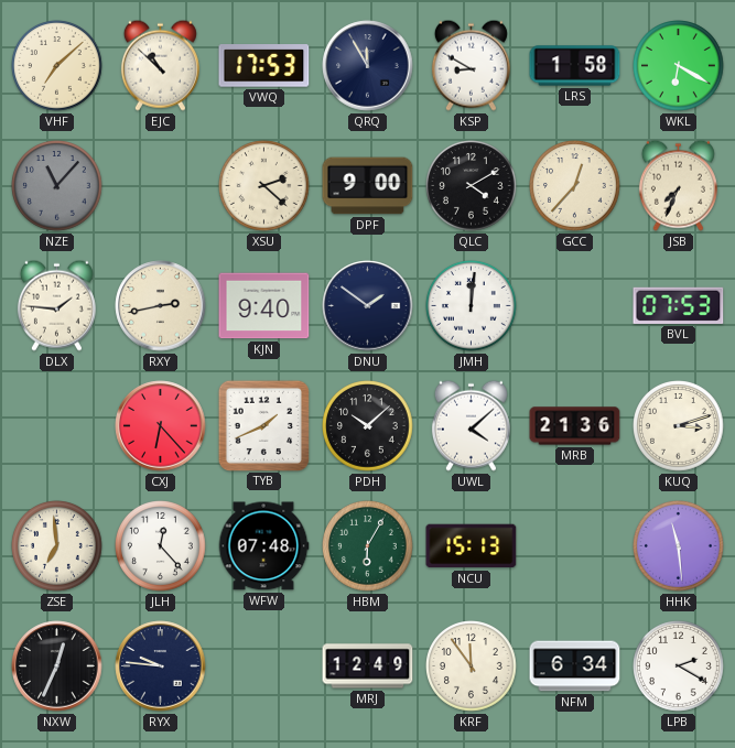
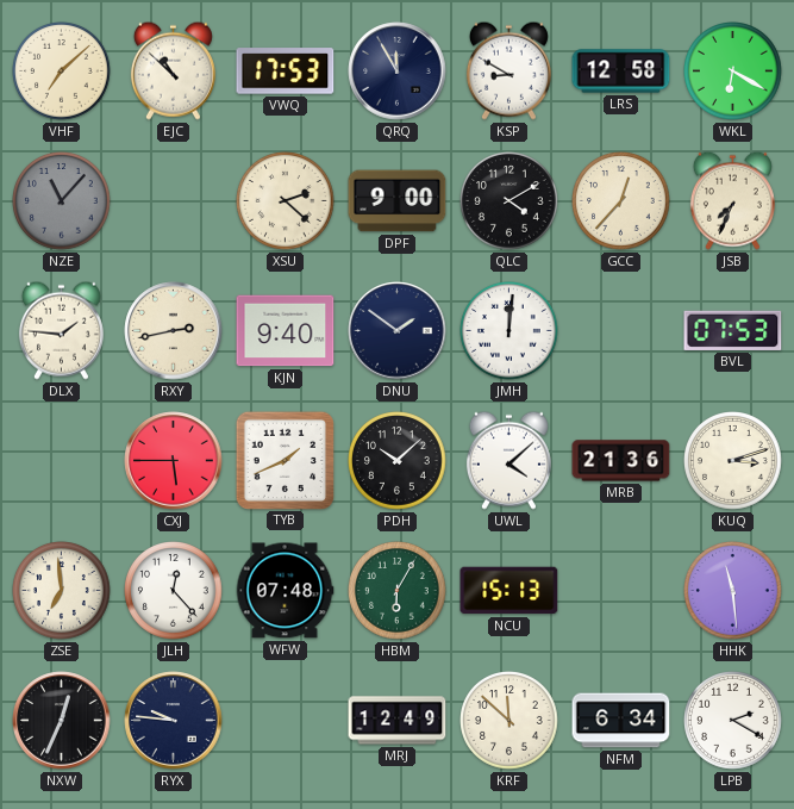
LRS: 1:58 -> 12:58 (621, 71)
CXJ: 6:23 -> 5:45 (174, 461)
KRF: 11:54 -> 11:52 (509, 721)
